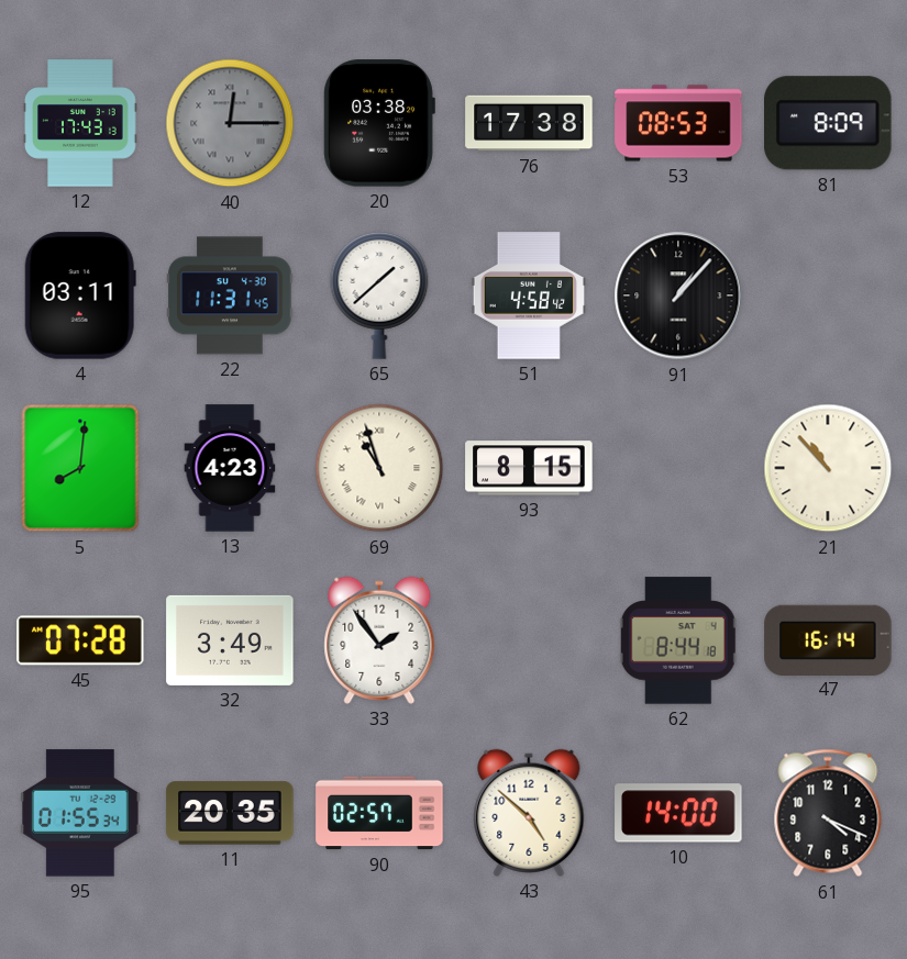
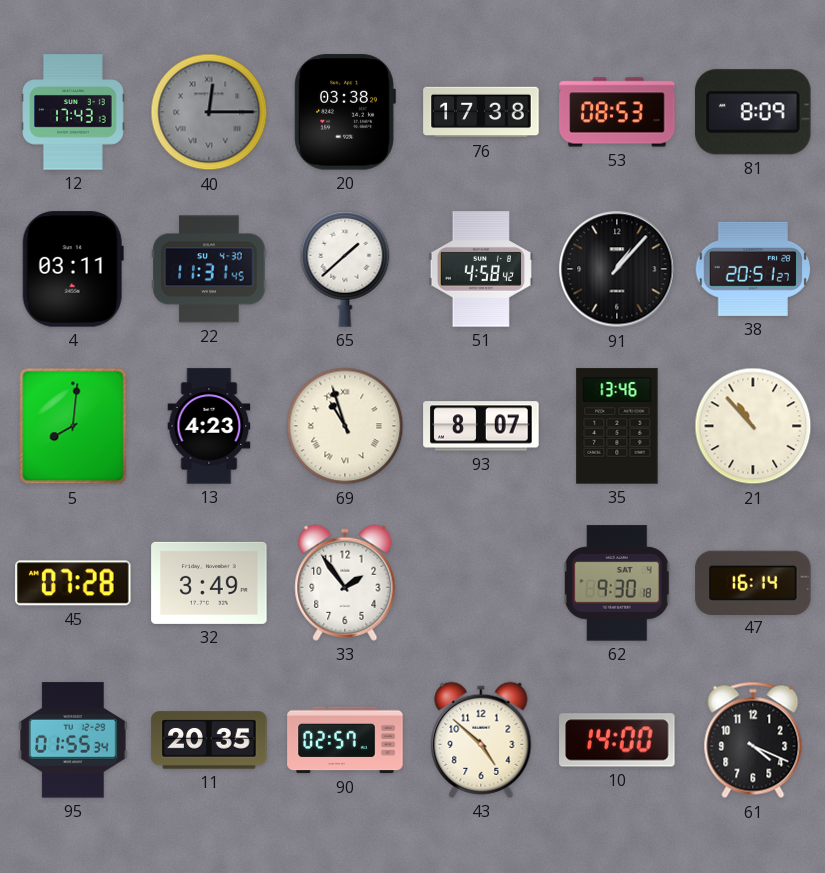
38: none -> 20:51 (752, 269)
93: 8:15 -> 8:07 (481, 426)
35: none -> 13:46 (617, 426)
62: 8:44 -> 9:30 (617, 583)
